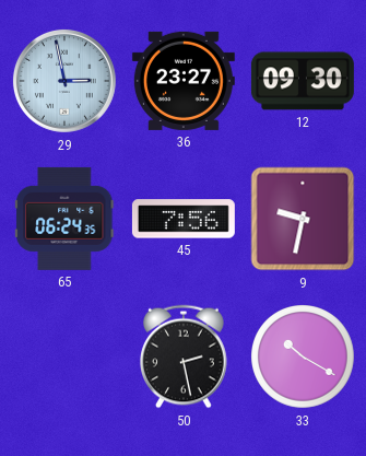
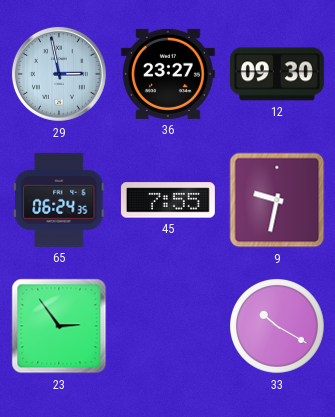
45: 7:56 -> 7:55 (168, 200)
23: none -> 2:54 (59, 326)
50: 2:28 -> none (185, 356)
